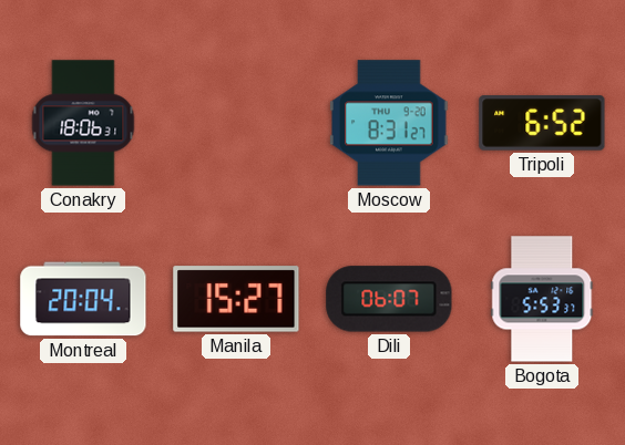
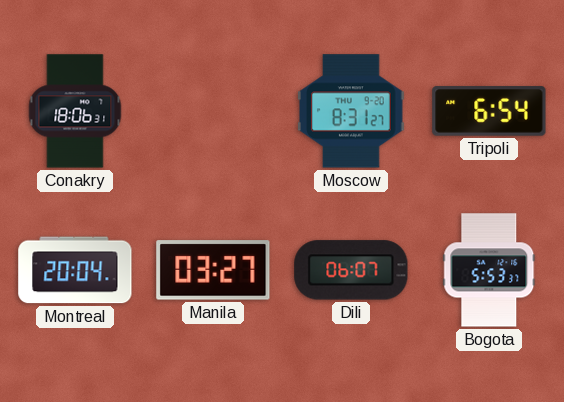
Tripoli: 6:52 -> 6:54 (489, 111)
Manila: 15:27 -> 03:27 (213, 270)
